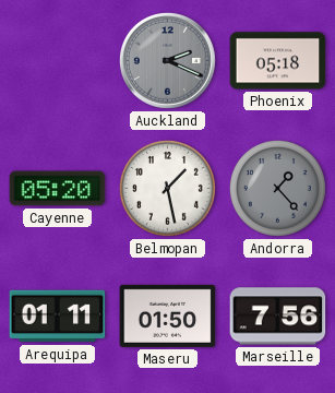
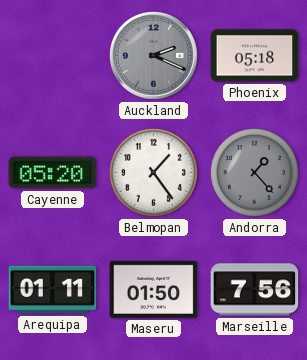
Belmopan: 1:28 -> 1:24 (153, 172)
